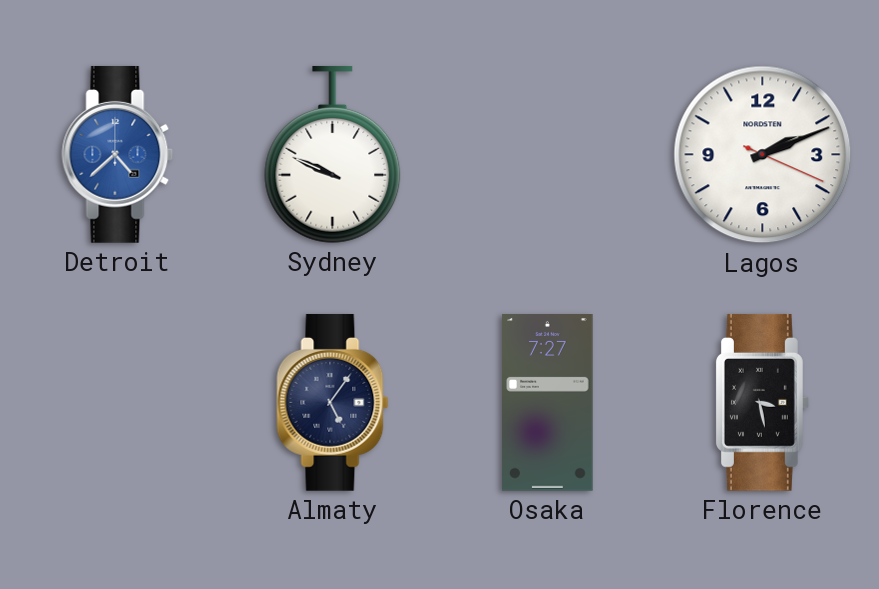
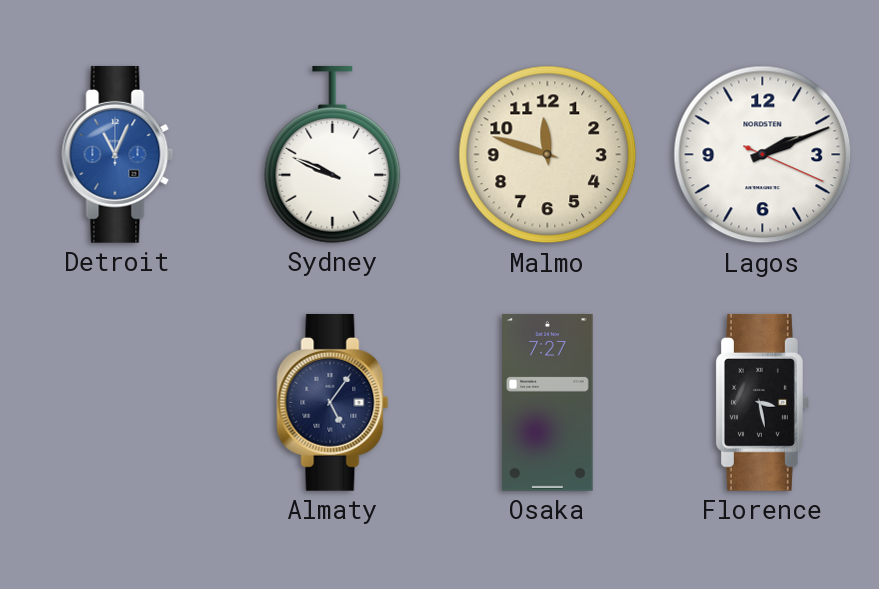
Detroit: 4:38 -> 11:04 (118, 154)
Malmo: none -> 11:48 (548, 155)
